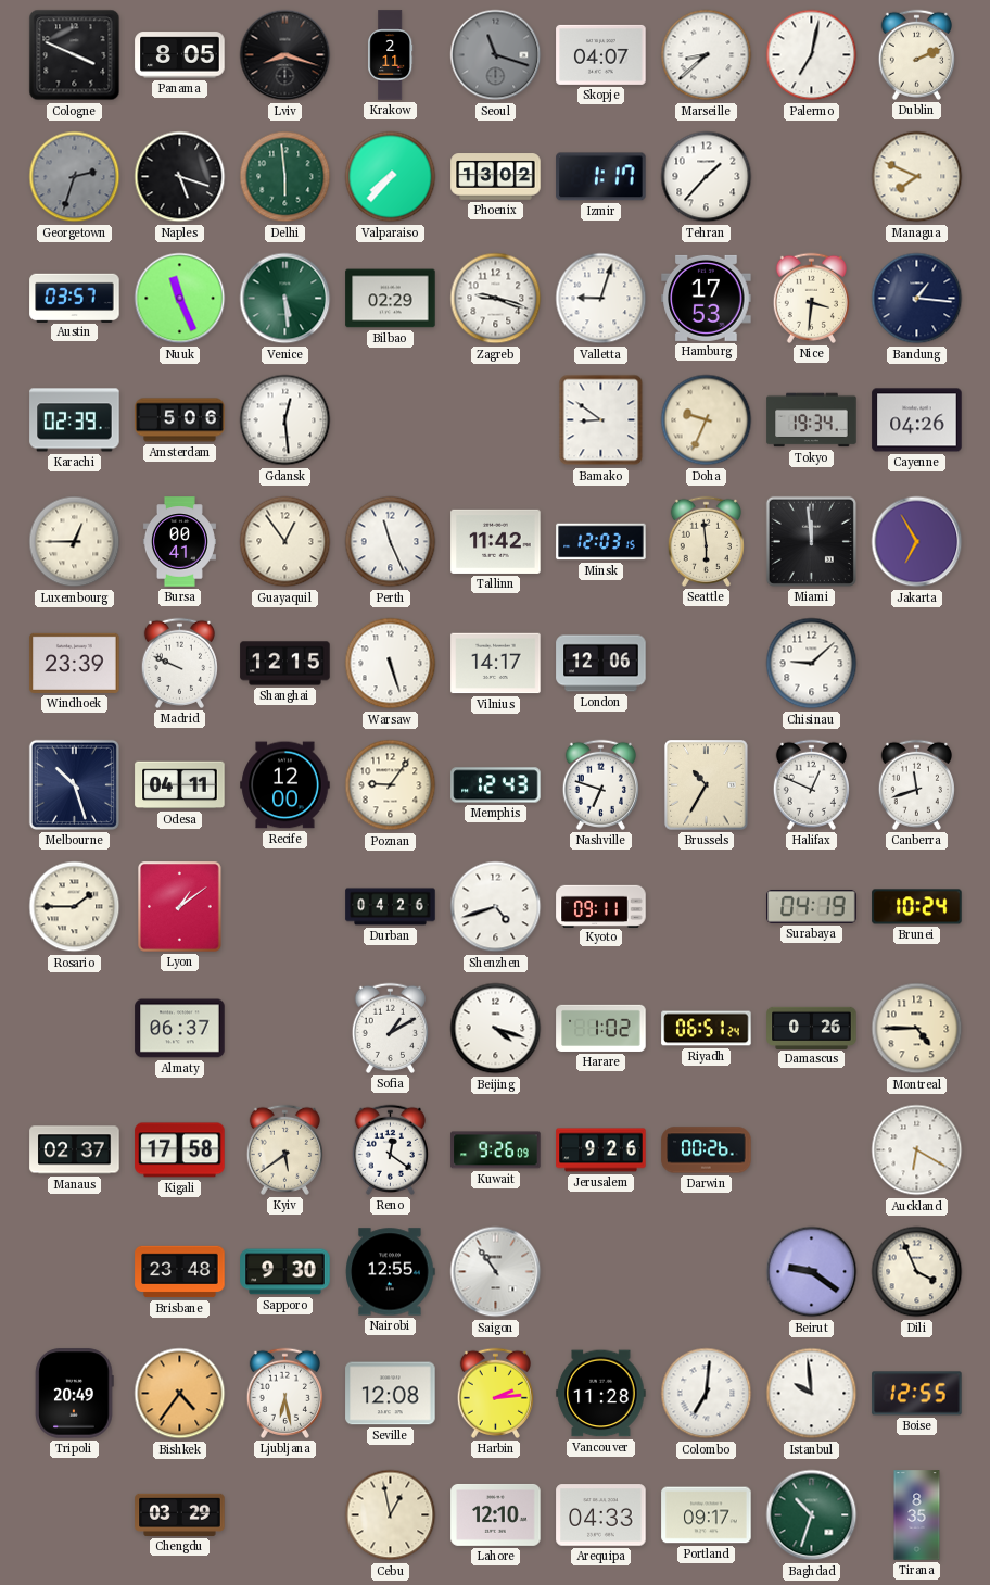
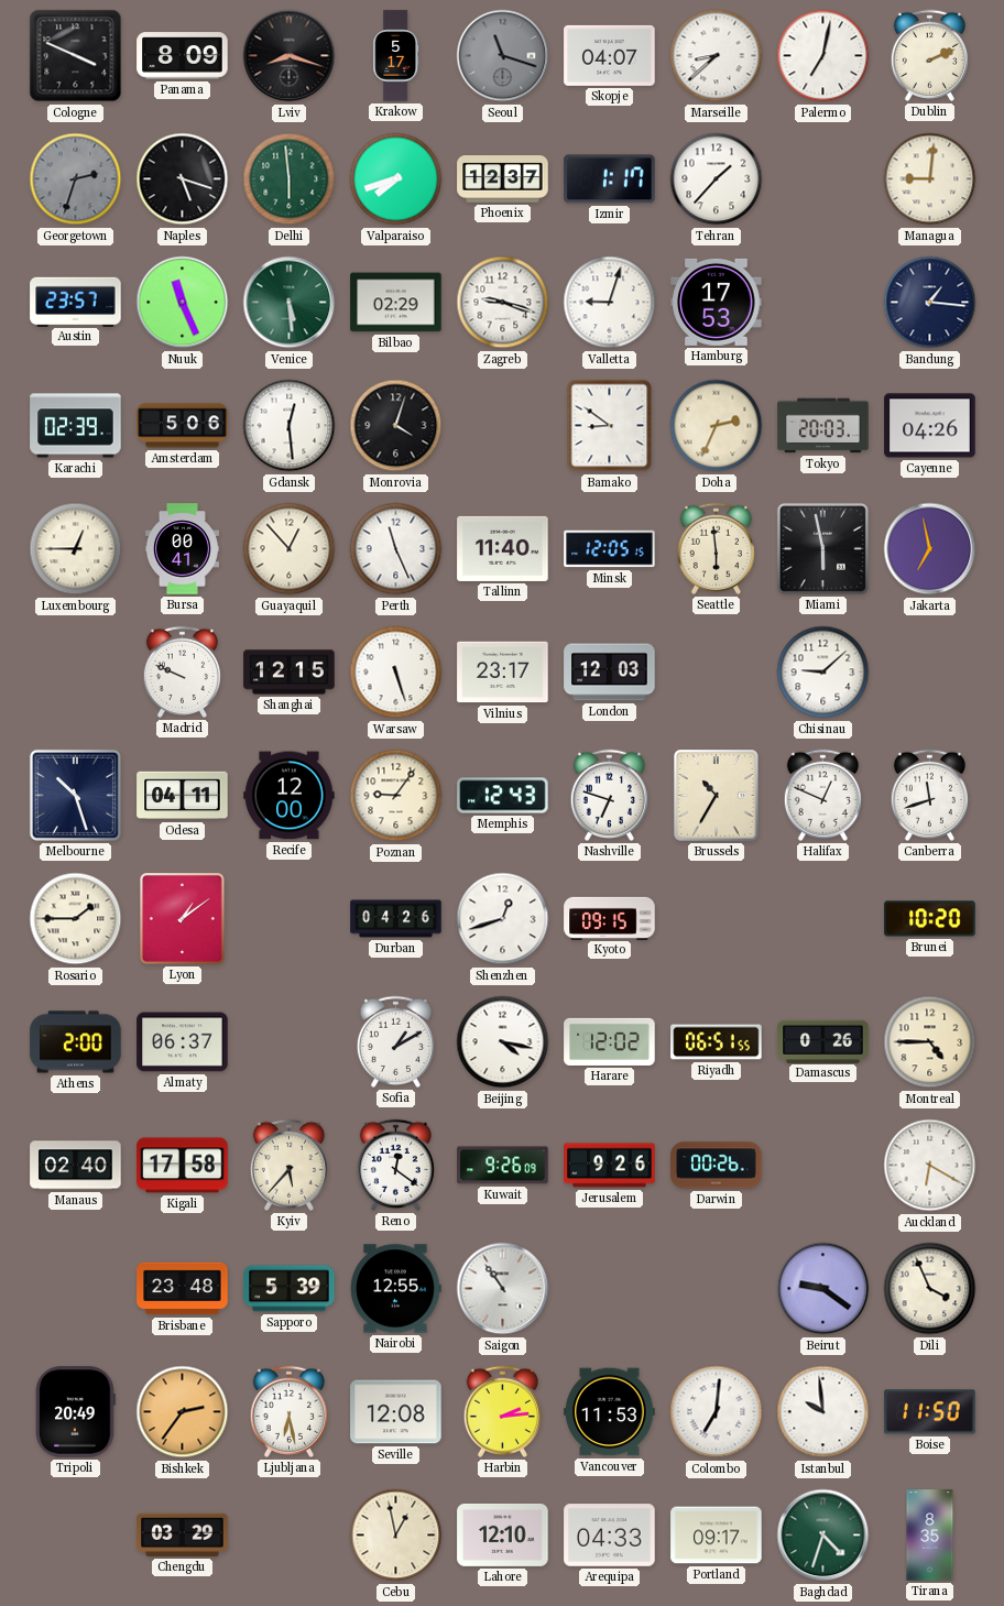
Panama: 8:05 -> 8:09 (183, 56)
Krakow: 2:11 -> 5:17 (396, 56)
Valparaiso: 7:37 -> 7:42 (396, 179)
Phoenix: 13:02 -> 12:37 (503, 179)
Managua: 7:49 -> 9:01 (930, 179)
Austin: 03:57 -> 23:57 (76, 302)
Nice: 3:31 -> none (811, 298)
Monrovia: none -> 4:03 (396, 426)
Doha: 9:34 -> 2:34 (717, 426)
Tokyo: 19:34 -> 20:03 (823, 426)
Guayaquil: 12:54 -> 12:53 (290, 549)
Tallinn: 11:42 -> 11:40 (503, 548)
Minsk: 12:03 -> 12:05 (610, 549)
Miami: 11:59 -> 5:58 (822, 548)
Jakarta: 6:55 -> 6:58 (930, 549)
Windhoek: 23:39 -> none (75, 663)
Vilnius: 14:17 -> 23:17 (503, 673)
London: 12:06 -> 12:03 (610, 673)
Shenzhen: 4:42 -> 12:42 (503, 919)
Kyoto: 09:11 -> 09:15 (610, 918)
Surabaya: 04:19 -> none (812, 907)
Brunei: 10:24 -> 10:20 (930, 919)
Athens: none -> 2:00 (76, 1042)
Beijing: 4:18 -> 4:17 (503, 1042)
Harare: 1:02 -> 12:02 (610, 1041)
Riyadh: 06:51:24 -> 06:51:55 (717, 1042)
Manaus: 02:37 -> 02:40 (76, 1166)
Kyiv: 5:39 -> 5:37 (288, 1165)
Sapporo: 9:30 -> 5:39 (290, 1289)
Bishkek: 4:36 -> 2:36 (183, 1412)
Vancouver: 11:28 -> 11:53 (610, 1412)
Boise: 12:55 -> 11:50 (930, 1412)
Baghdad: 10:33 -> 4:33 (823, 1536)
